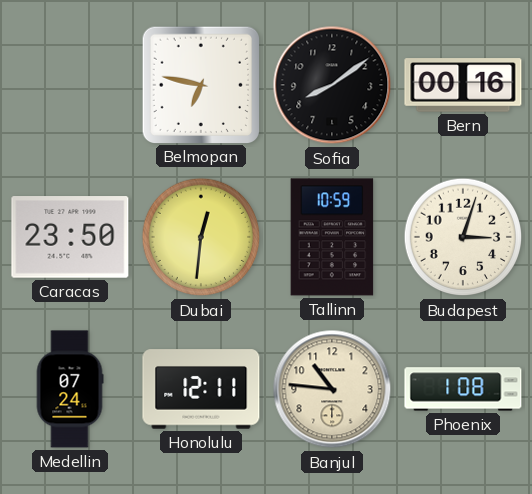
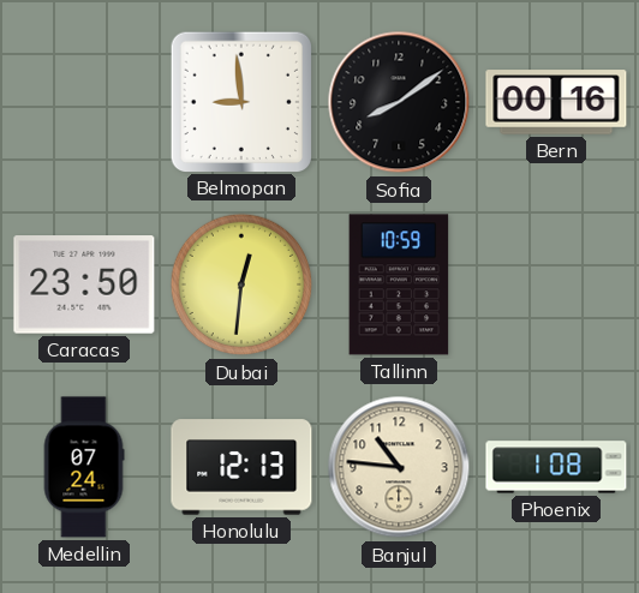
Belmopan: 6:47 -> 8:59 (240, 101)
Budapest: 3:03 -> none (463, 237)
Honolulu: 12:11 -> 12:13 (241, 467)
